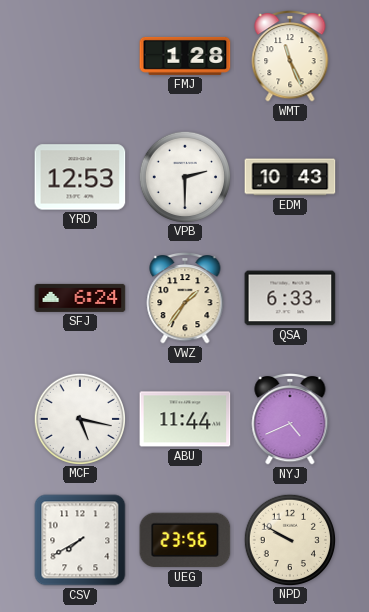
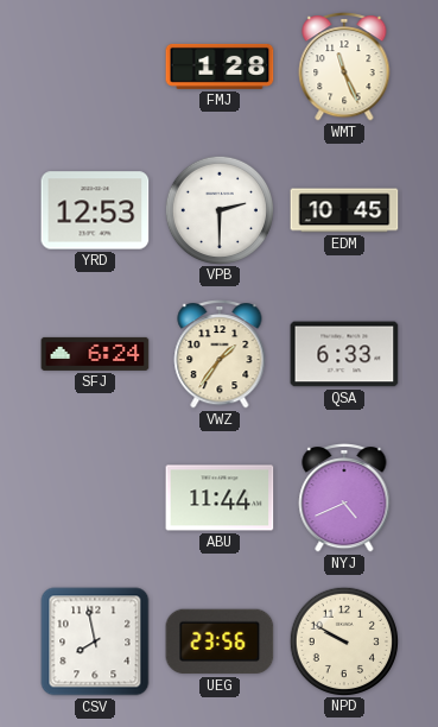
EDM: 10:43 -> 10:45 (344, 210)
MCF: 5:17 -> none (79, 418)
CSV: 7:40 -> 7:58 (95, 641)
